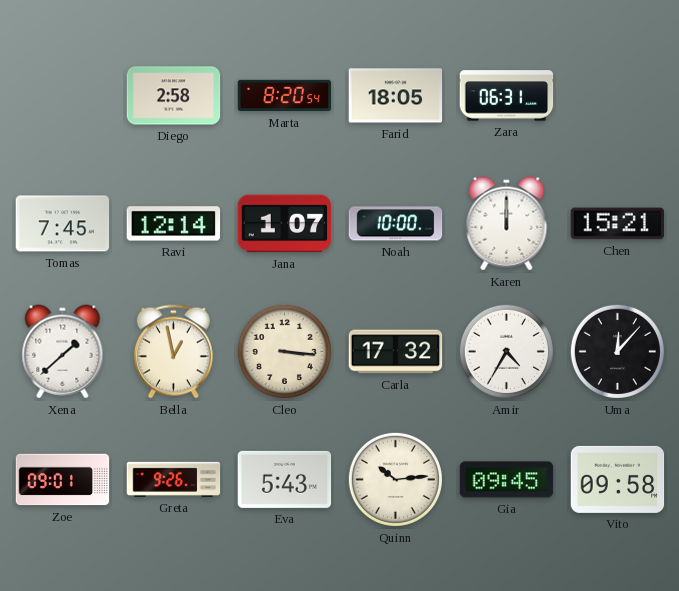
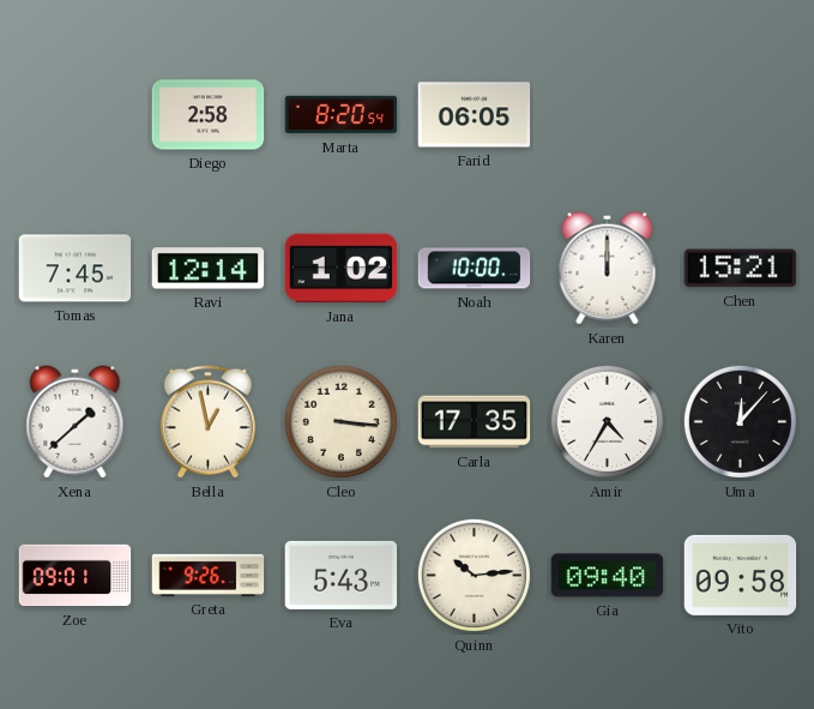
Farid: 18:05 -> 06:05 (475, 115)
Zara: 06:31 -> none (507, 96)
Jana: 1:07 -> 1:02 (342, 269)
Carla: 17:32 -> 17:35 (475, 422)
Gia: 09:45 -> 09:40 (608, 576)
